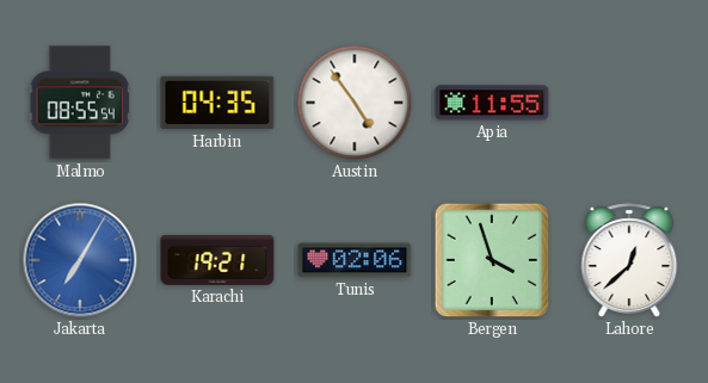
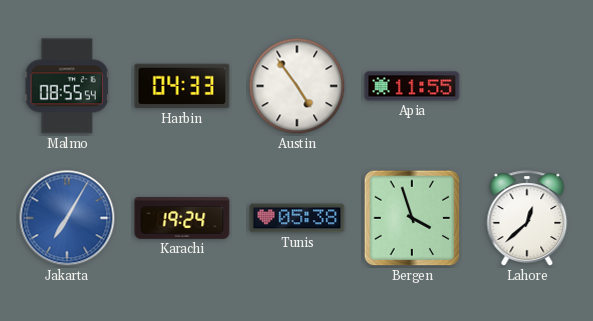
Harbin: 04:35 -> 04:33 (182, 86)
Karachi: 19:21 -> 19:24 (182, 218)
Tunis: 02:06 -> 05:38 (297, 218)
